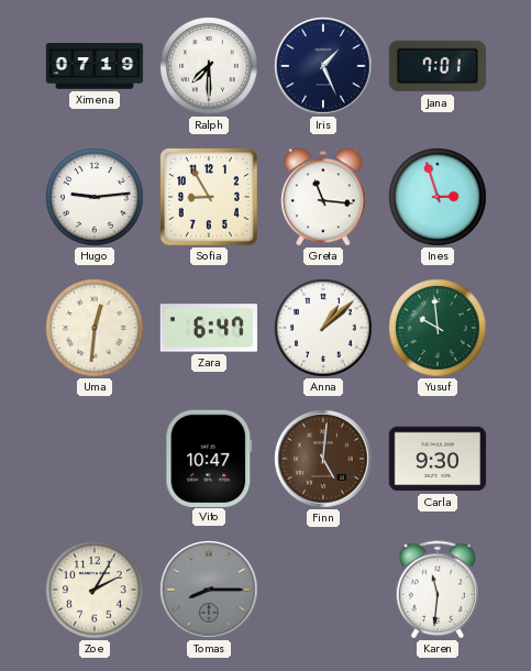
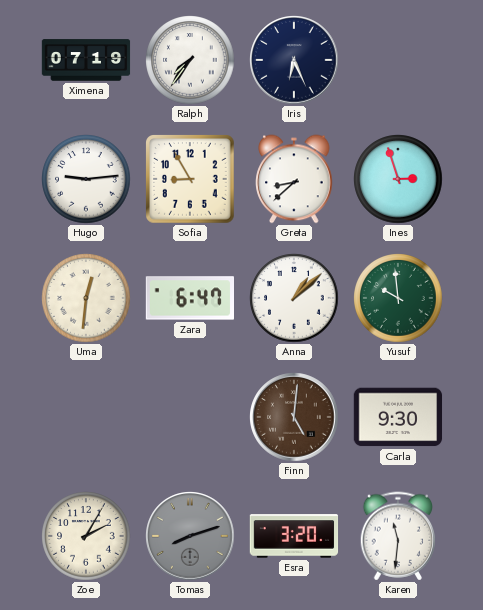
Ralph: 7:30 -> 7:36 (190, 60)
Iris: 1:26 -> 6:26 (294, 60)
Jana: 7:01 -> none (436, 66)
Greta: 11:16 -> 8:38 (294, 179)
Vito: 10:47 -> none (209, 458)
Tomas: 8:15 -> 8:12 (190, 536)
Esra: none -> 3:20 (294, 536)
